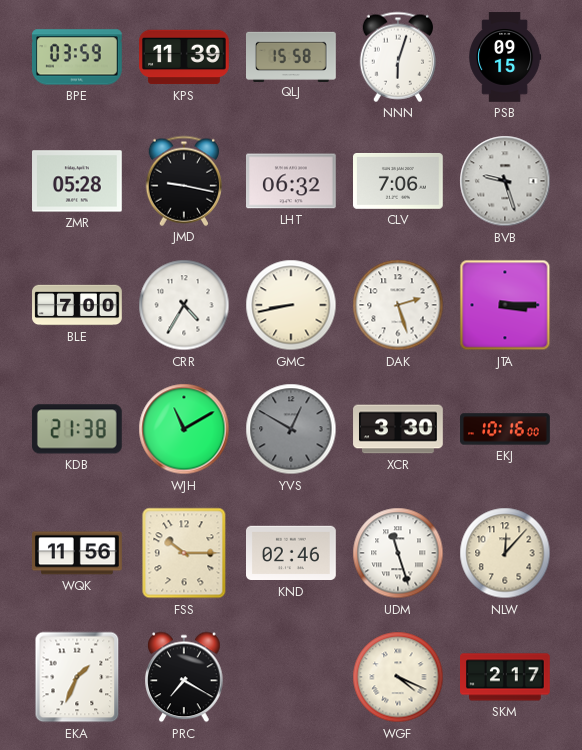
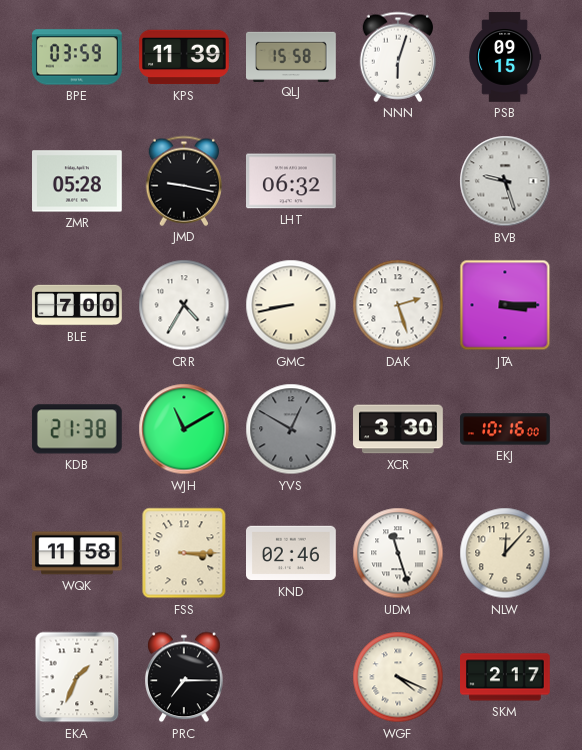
CLV: 7:06 -> none (399, 181)
WQK: 11:56 -> 11:58 (78, 553)
FSS: 10:15 -> 3:15 (184, 553)
PRC: 7:20 -> 7:15 (184, 677)
